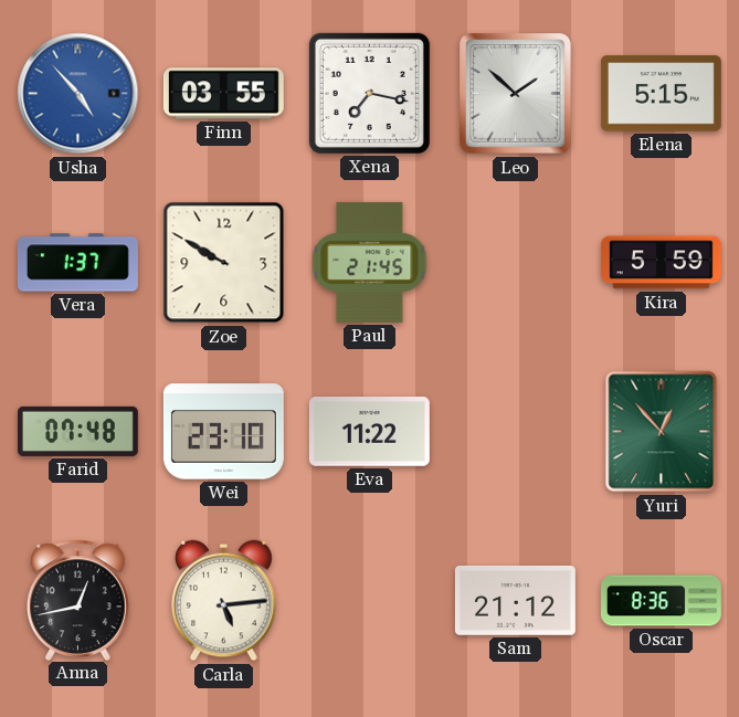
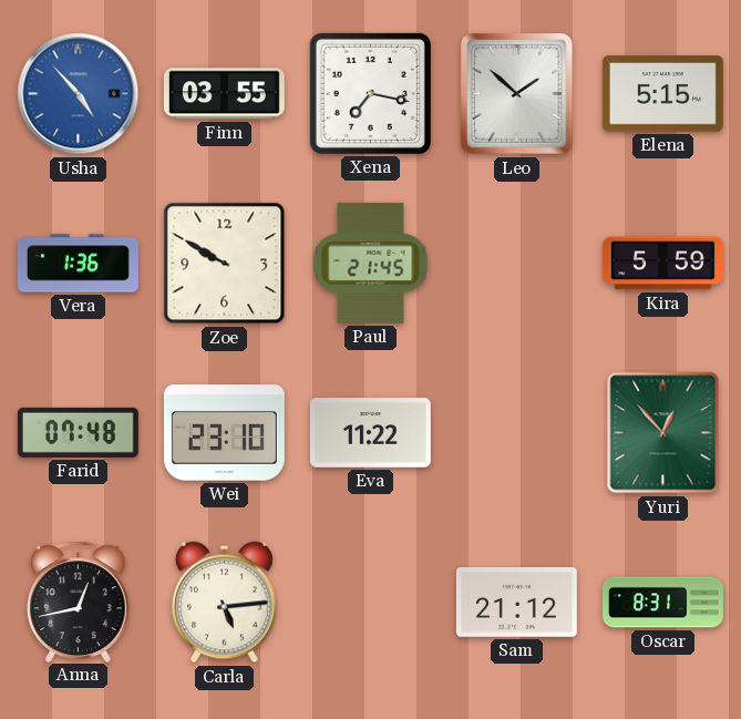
Vera: 1:37 -> 1:36 (78, 264)
Oscar: 8:36 -> 8:31 (662, 603)
